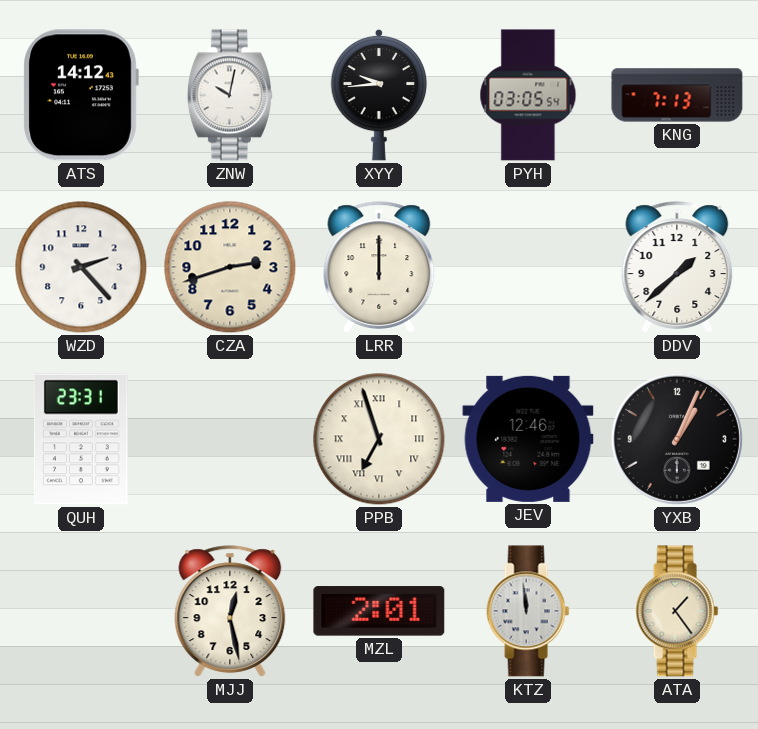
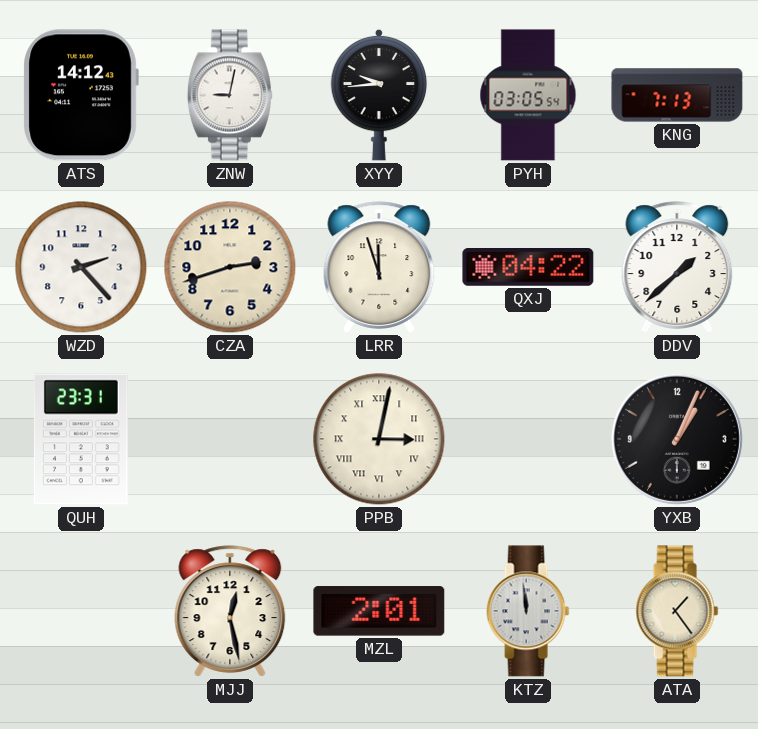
ZNW: 10:02 -> 9:02 (230, 95)
LRR: 12:00 -> 11:57 (379, 267)
QXJ: none -> 04:22 (528, 268)
PPB: 6:57 -> 3:02 (379, 439)
JEV: 12:46 -> none (528, 439)
